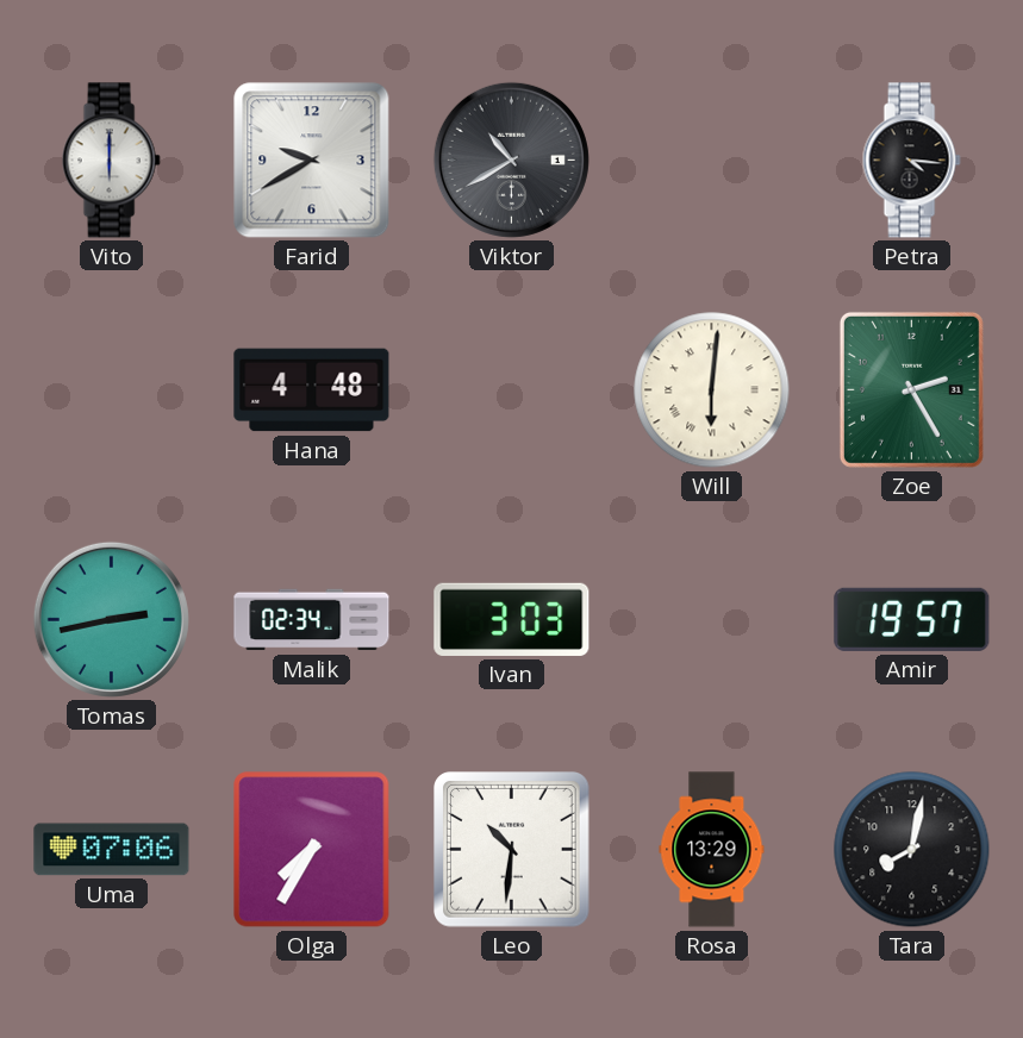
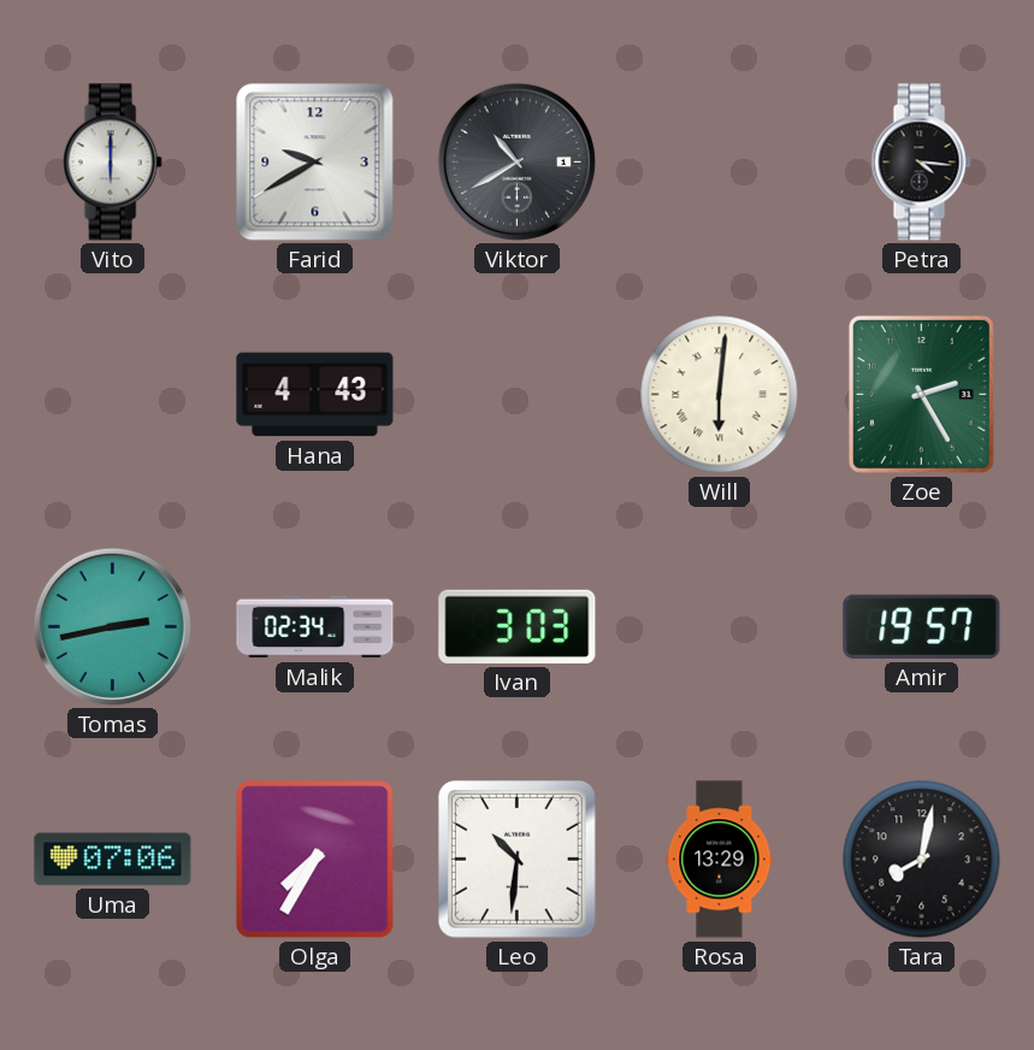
Hana: 4:48 -> 4:43 (315, 395)
